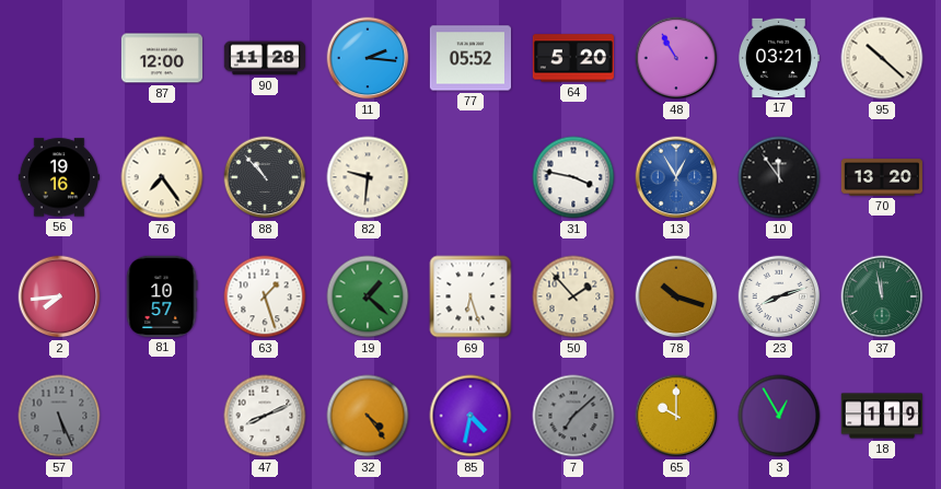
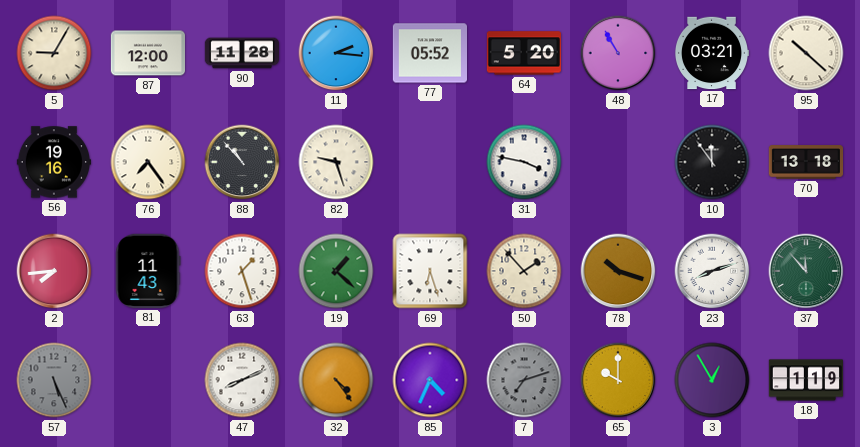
5: none -> 9:05 (54, 53)
82: 9:31 -> 9:27 (336, 162)
13: 12:55 -> none (676, 177)
70: 13:20 -> 13:18 (805, 162)
81: 10:57 -> 11:43 (148, 271)
37: 11:58 -> 11:53 (806, 271)
85: 4:32 -> 4:34 (430, 380)
7: 7:08 -> 7:12 (524, 380)
